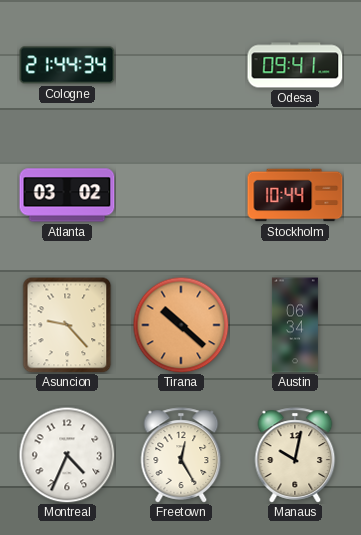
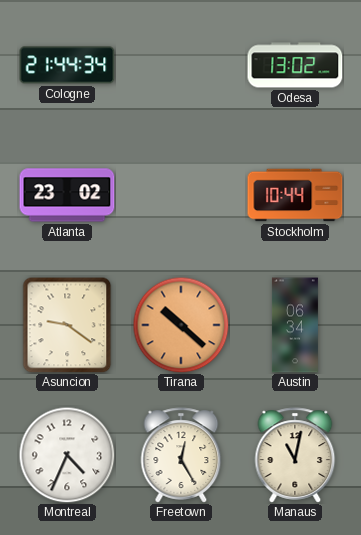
Odesa: 09:41 -> 13:02 (295, 65)
Atlanta: 03:02 -> 23:02 (67, 195)
Asuncion: 9:23 -> 9:21 (67, 325)
Manaus: 10:02 -> 11:02 (295, 455)
